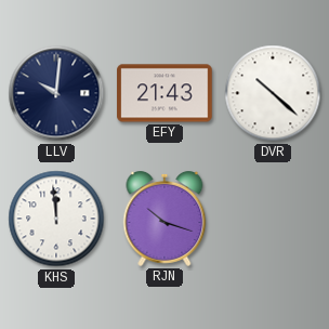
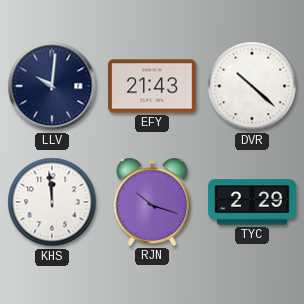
TYC: none -> 2:29 (252, 202)
